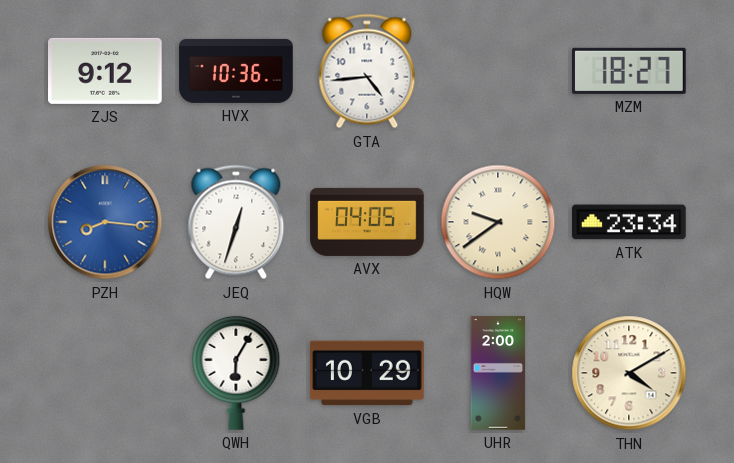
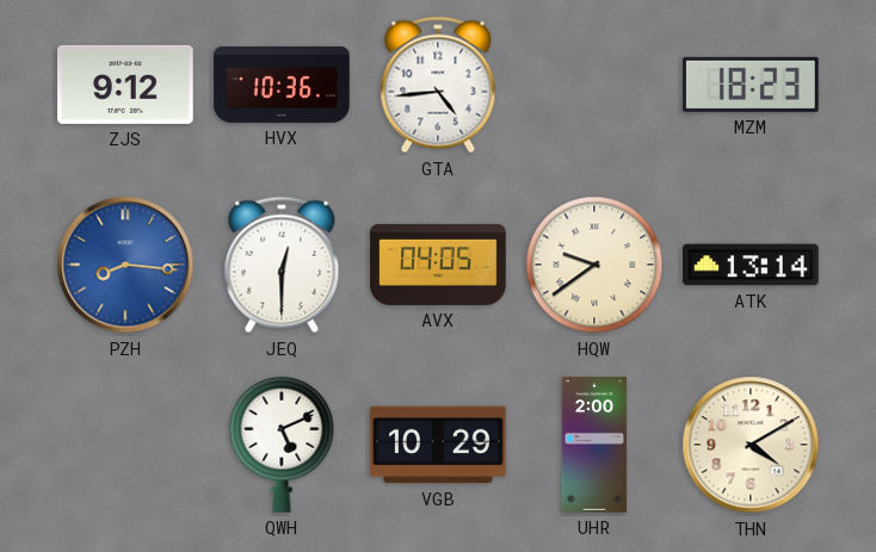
MZM: 18:27 -> 18:23 (752, 85)
JEQ: 12:33 -> 12:30 (282, 265)
ATK: 23:34 -> 13:14 (751, 265)
QWH: 6:05 -> 5:11 (282, 445)
